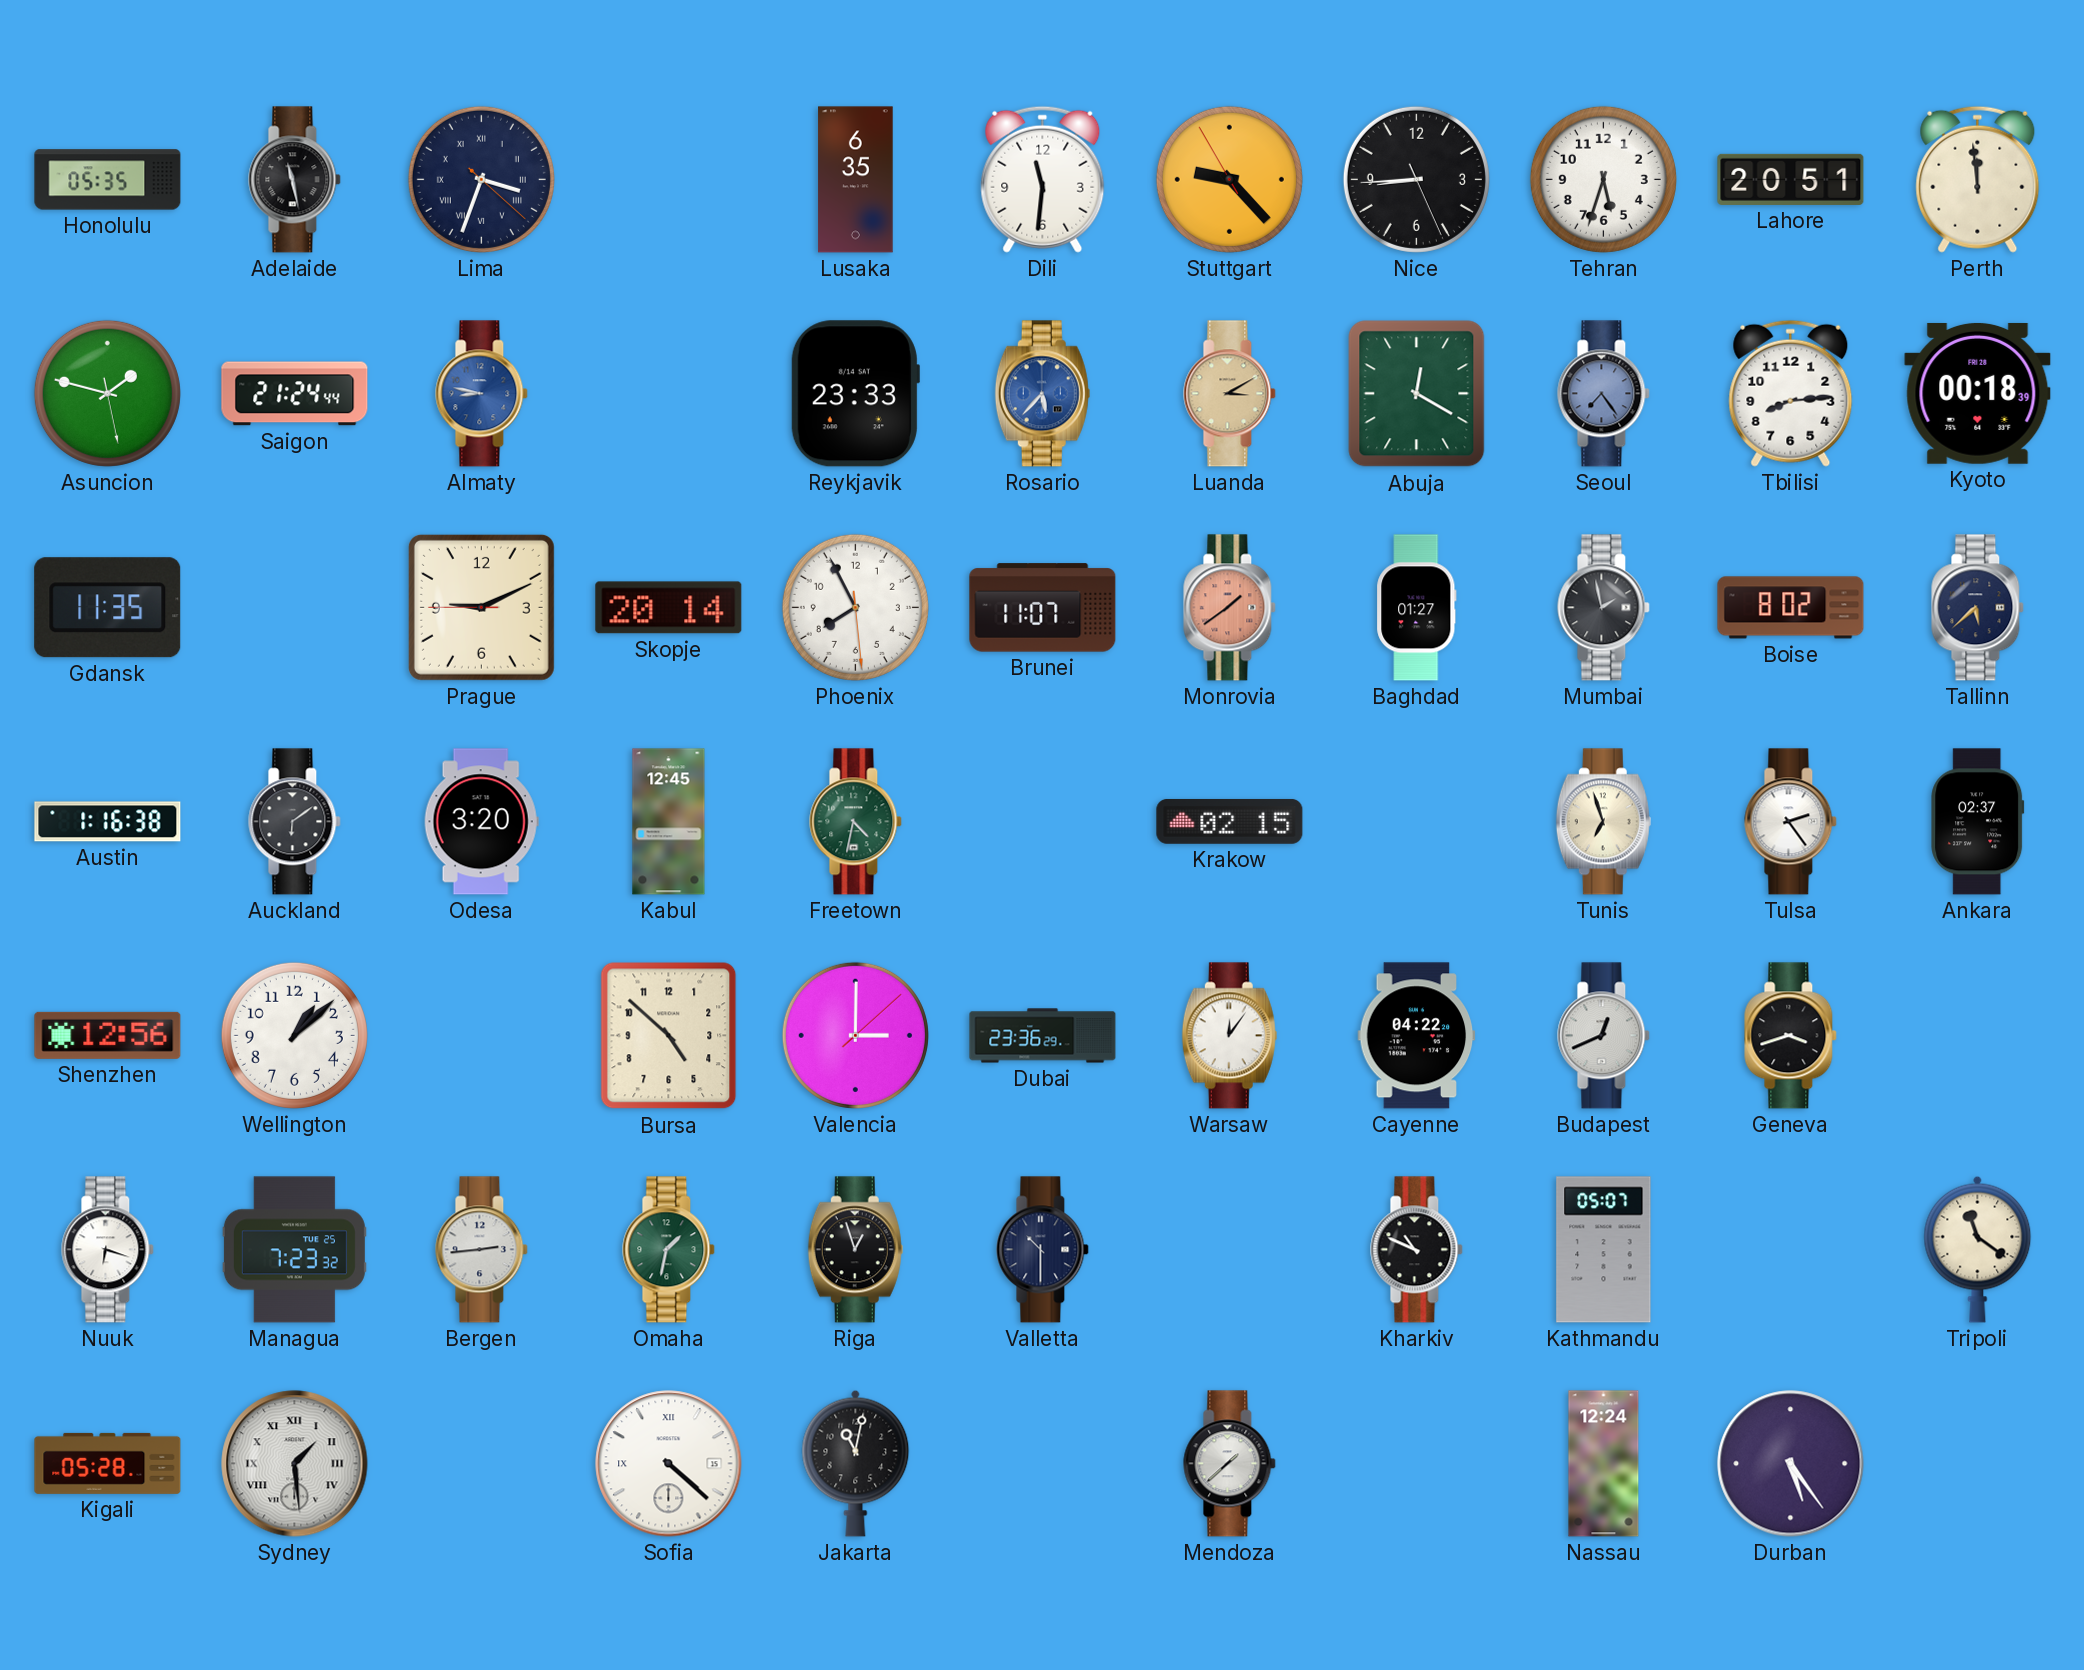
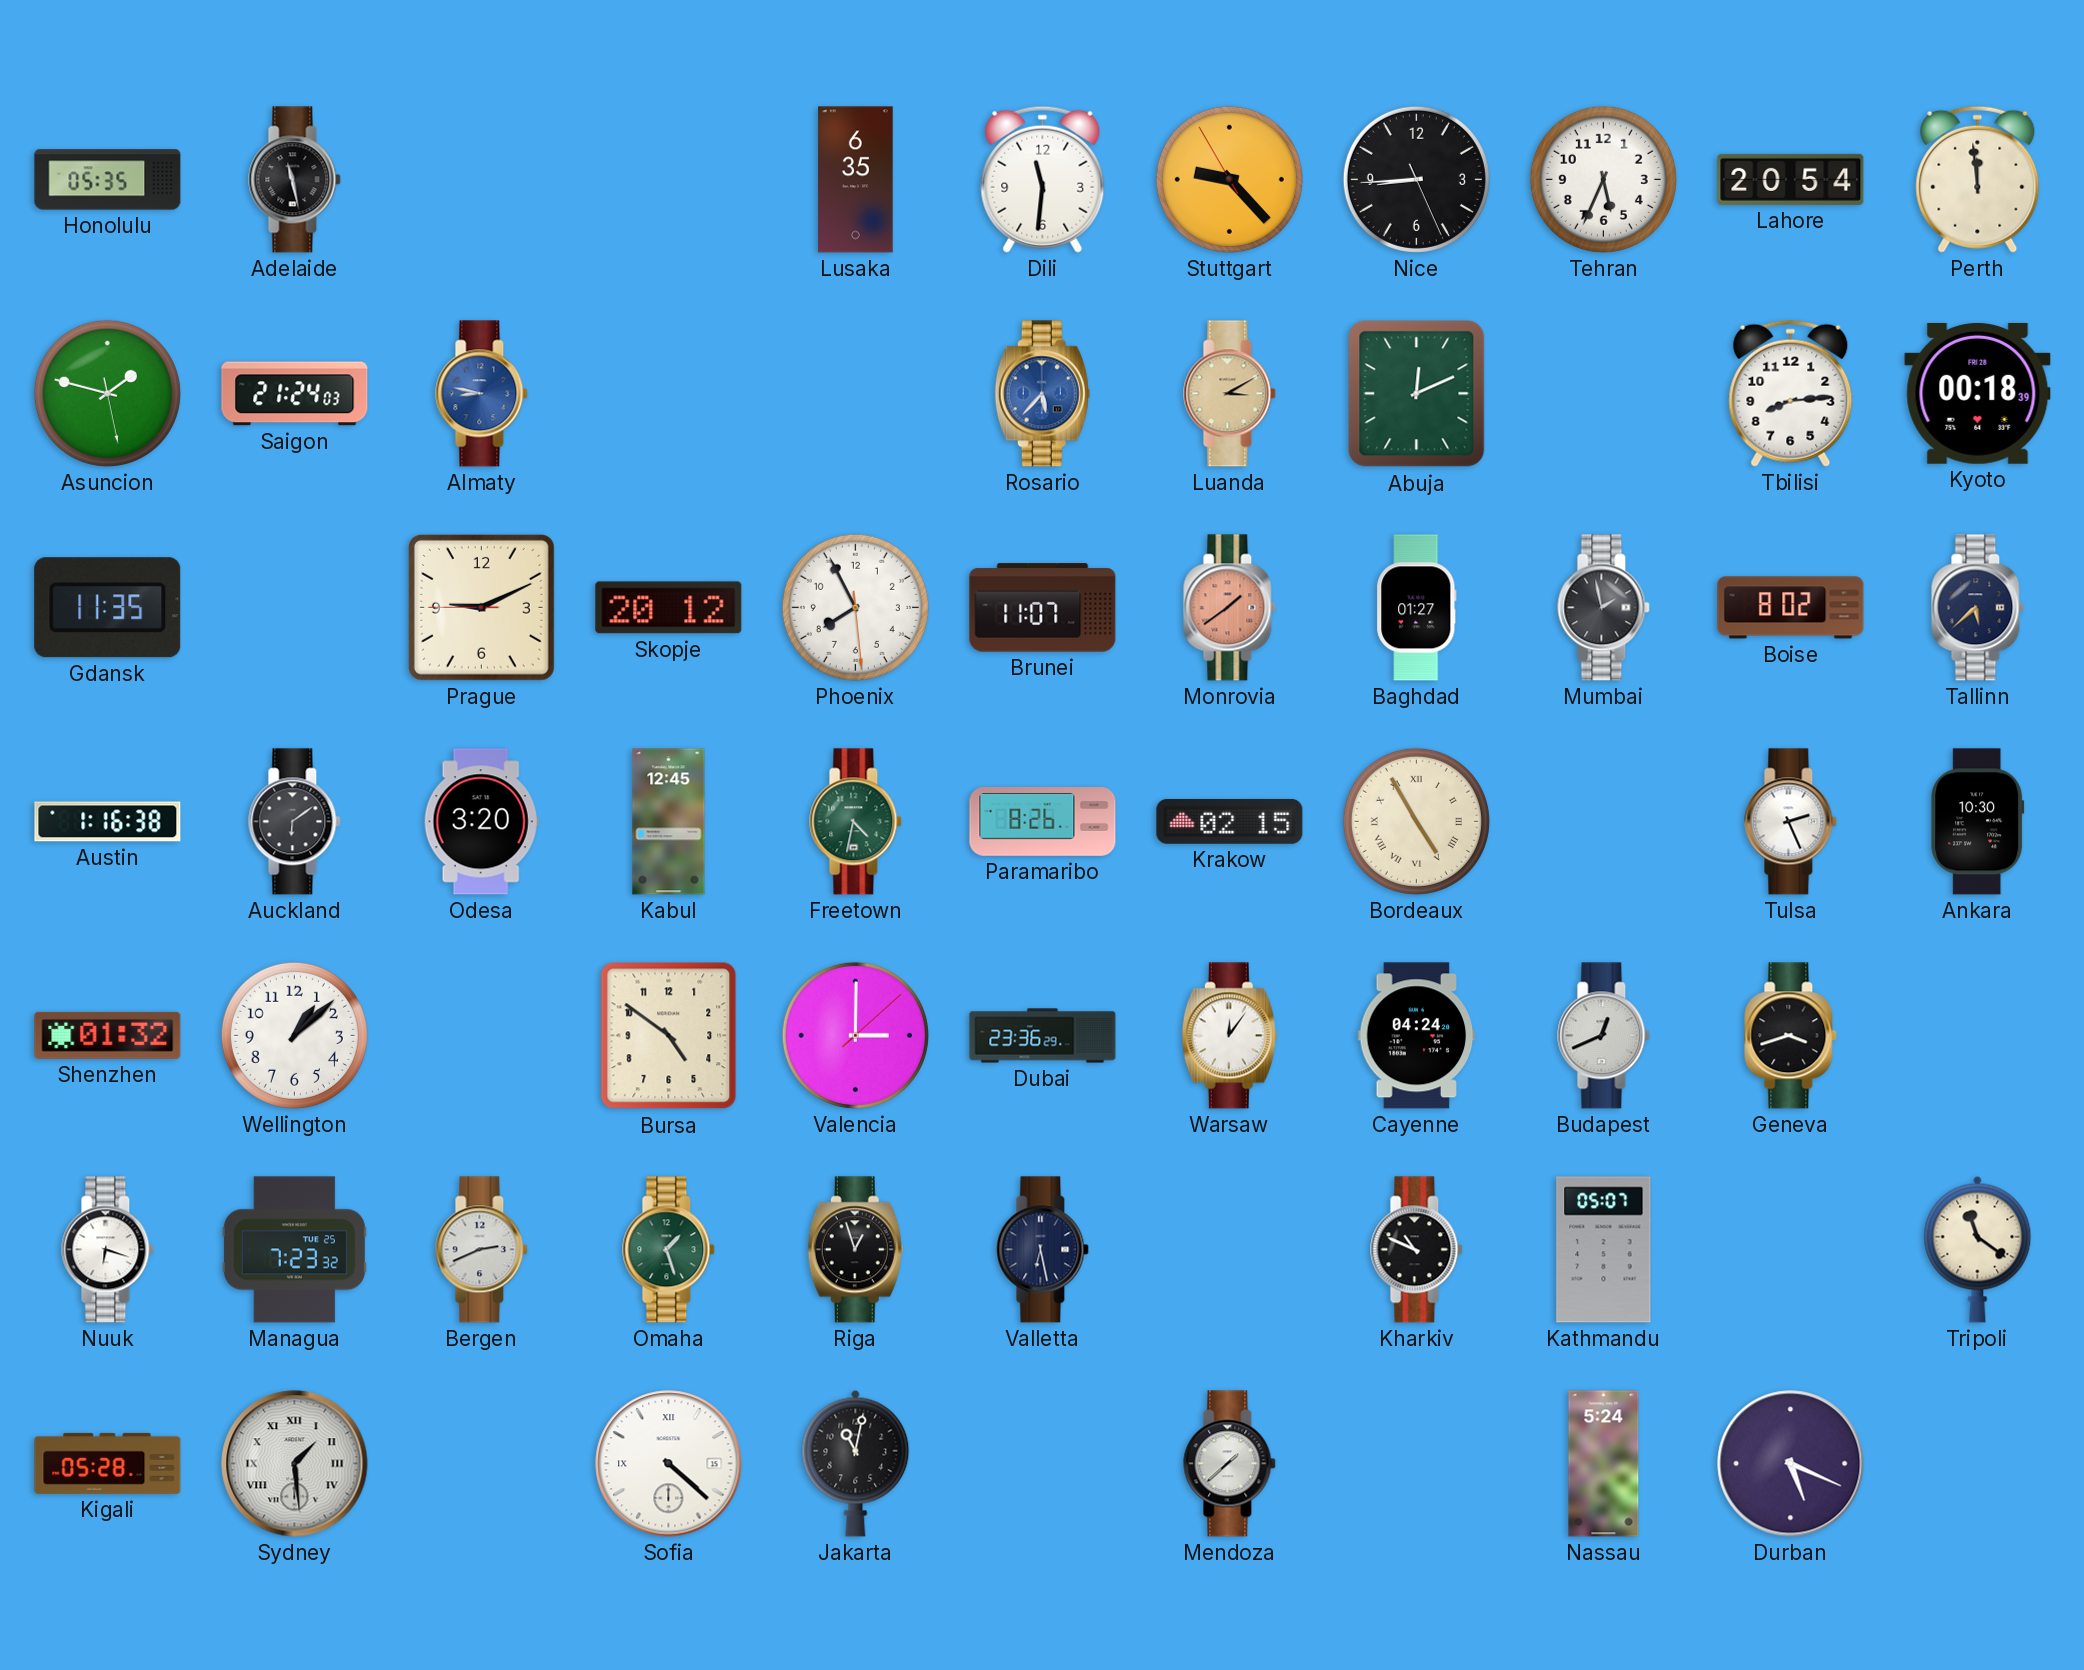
Lima: 3:33 -> none (481, 179)
Tehran: 5:33 -> 5:34 (1603, 179)
Lahore: 20:51 -> 20:54 (1791, 179)
Saigon: 21:24:44 -> 21:24:03 (295, 394)
Reykjavik: 23:33 -> none (855, 394)
Abuja: 12:20 -> 12:11 (1417, 394)
Seoul: 7:24 -> none (1604, 394)
Skopje: 20:14 -> 20:12 (669, 608)
Paramaribo: none -> 8:26 (1043, 822)
Bordeaux: none -> 4:55 (1416, 821)
Tunis: 6:57 -> none (1603, 822)
Tulsa: 2:24 -> 2:26 (1791, 822)
Ankara: 02:37 -> 10:30 (1978, 822)
Shenzhen: 12:56 -> 01:32 (108, 1035)
Bursa: 4:52 -> 4:51 (669, 1036)
Cayenne: 04:22 -> 04:24 (1417, 1036)
Bergen: 2:44 -> 2:41 (482, 1250)
Omaha: 1:32 -> 1:27 (669, 1250)
Valletta: 10:30 -> 6:28 (1043, 1250)
Nassau: 12:24 -> 5:24 (1604, 1464)
Durban: 5:24 -> 5:19 (1791, 1464)
